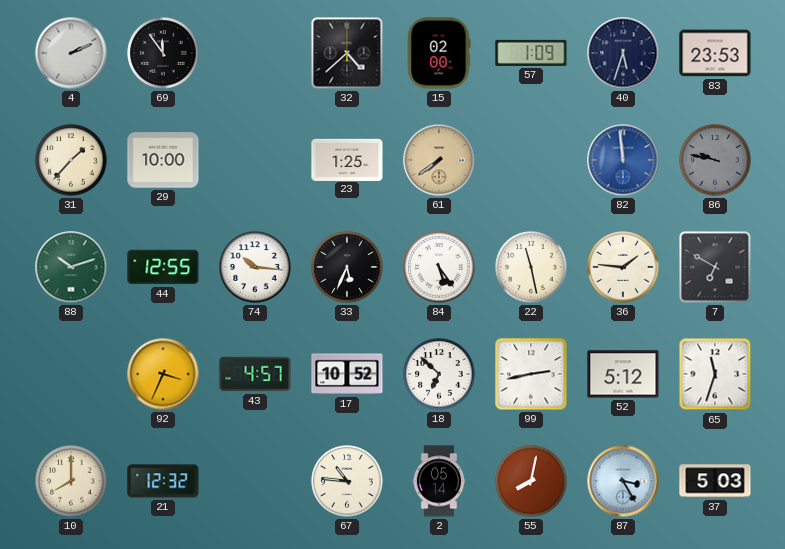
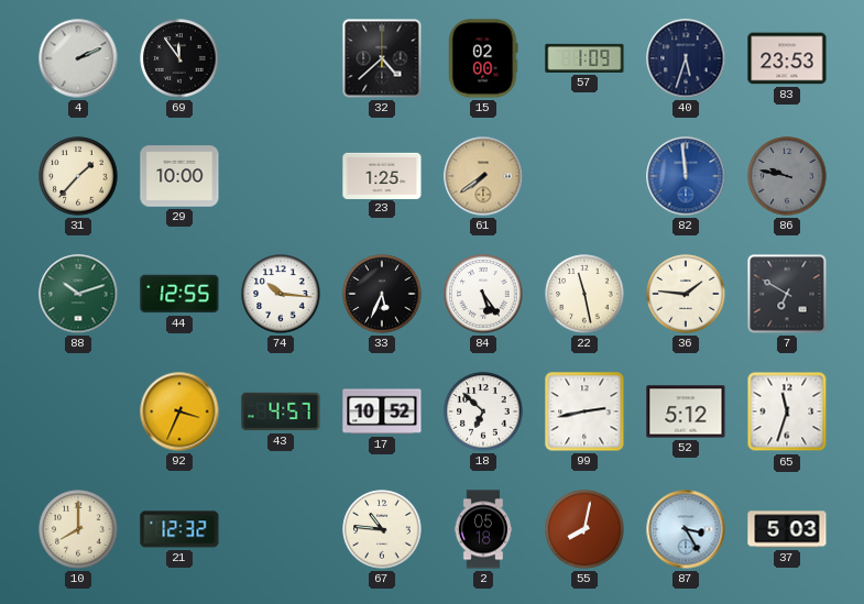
2: 05:14 -> 05:18 (483, 529)
